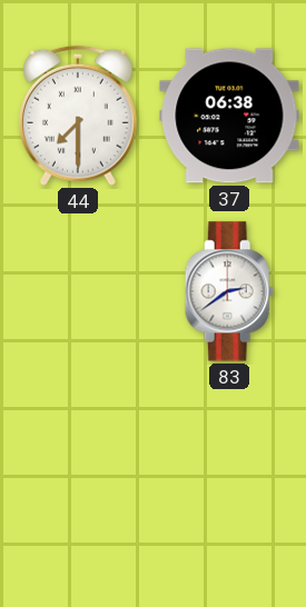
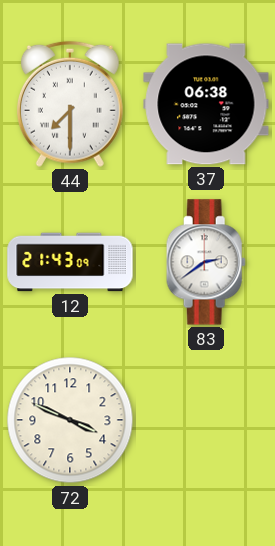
12: none -> 21:43 (70, 262)
72: none -> 3:49 (70, 420)
